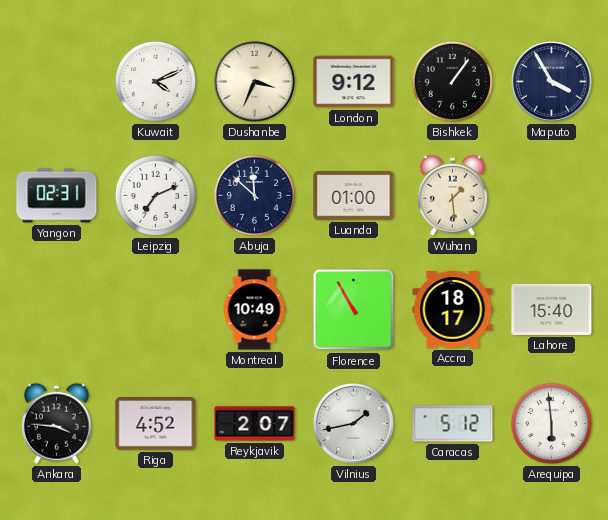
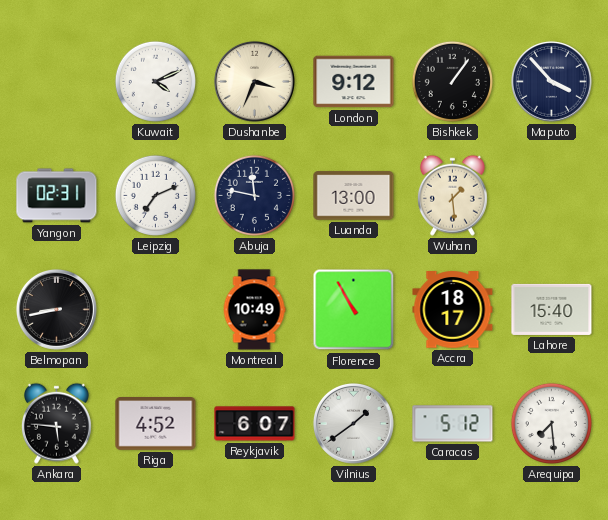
Maputo: 3:55 -> 3:53 (551, 81)
Abuja: 11:52 -> 11:47 (254, 195)
Luanda: 01:00 -> 13:00 (354, 196)
Belmopan: none -> 8:43 (56, 309)
Ankara: 3:46 -> 5:46 (56, 423)
Reykjavik: 2:07 -> 6:07 (255, 424)
Vilnius: 1:43 -> 1:39 (353, 423)
Arequipa: 5:59 -> 7:29 (551, 423)
